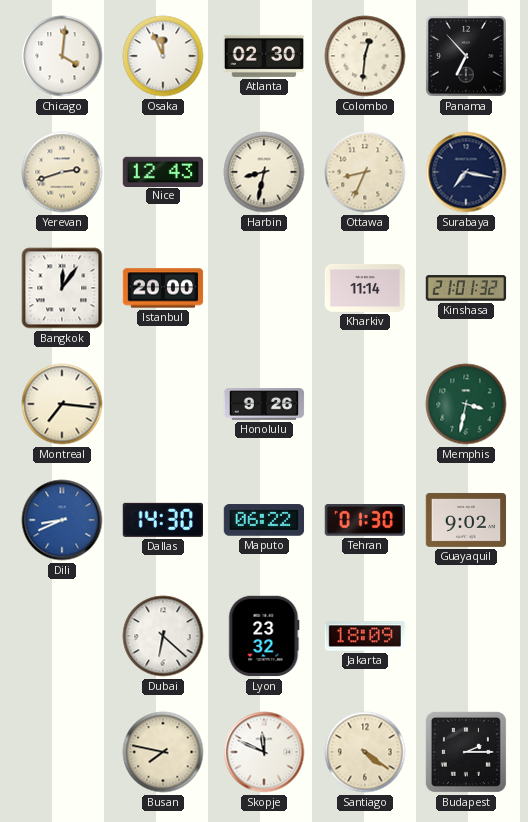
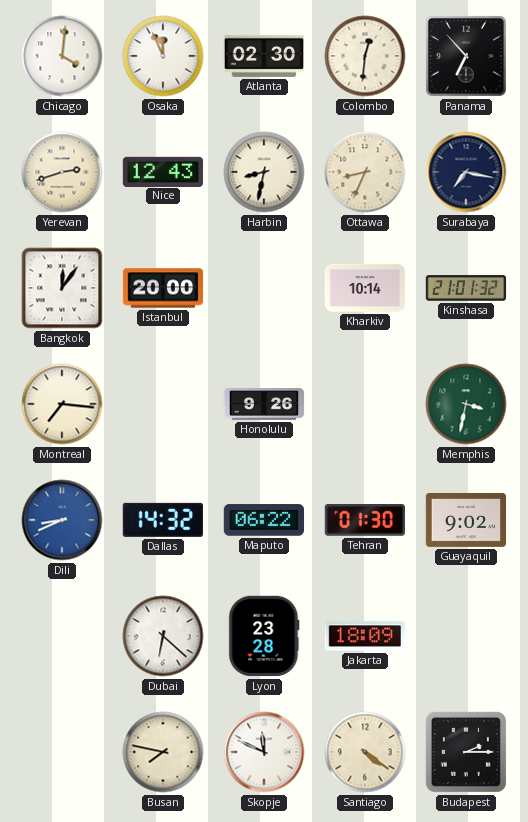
Kharkiv: 11:14 -> 10:14 (365, 288)
Dallas: 14:30 -> 14:32 (162, 520)
Lyon: 23:32 -> 23:28 (264, 636)
